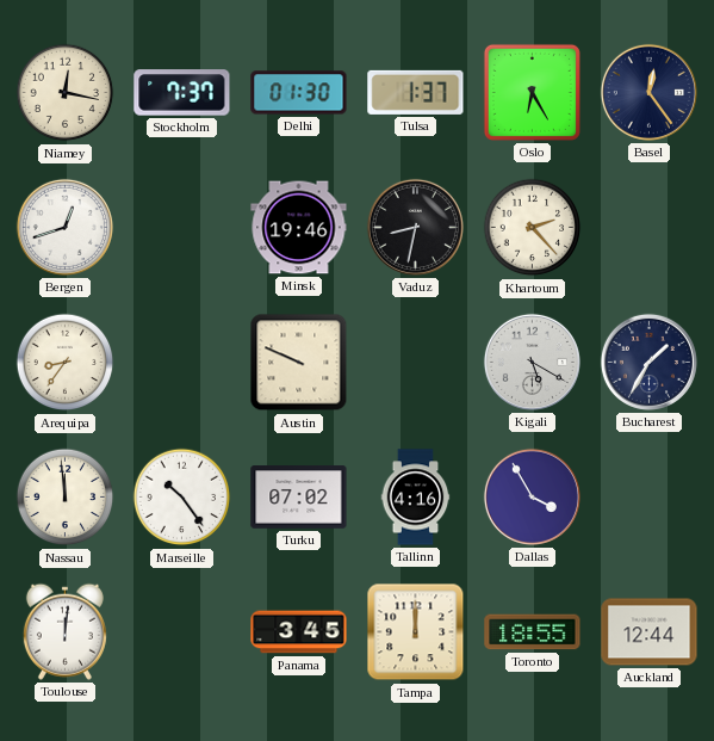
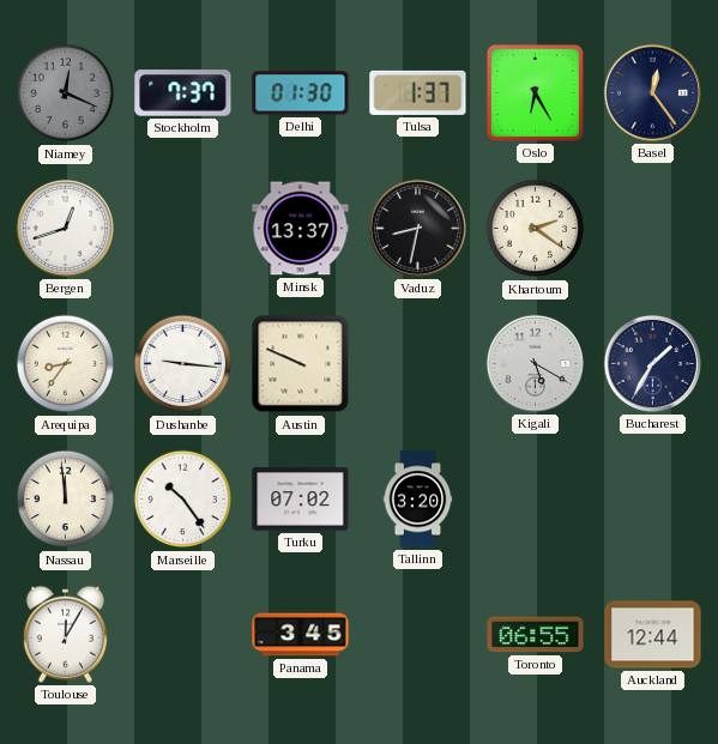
Niamey: 12:17 -> 12:19 (66, 93)
Niamey dial: cream -> grey (66, 93)
Minsk: 19:46 -> 13:37 (301, 229)
Khartoum: 2:23 -> 2:21 (536, 229)
Dushanbe: none -> 9:16 (183, 364)
Tallinn: 4:16 -> 3:20 (418, 500)
Dallas: 3:55 -> none (532, 496)
Toulouse: 12:01 -> 12:05 (65, 634)
Tampa: 12:00 -> none (416, 632)
Toronto: 18:55 -> 06:55 (536, 635)
